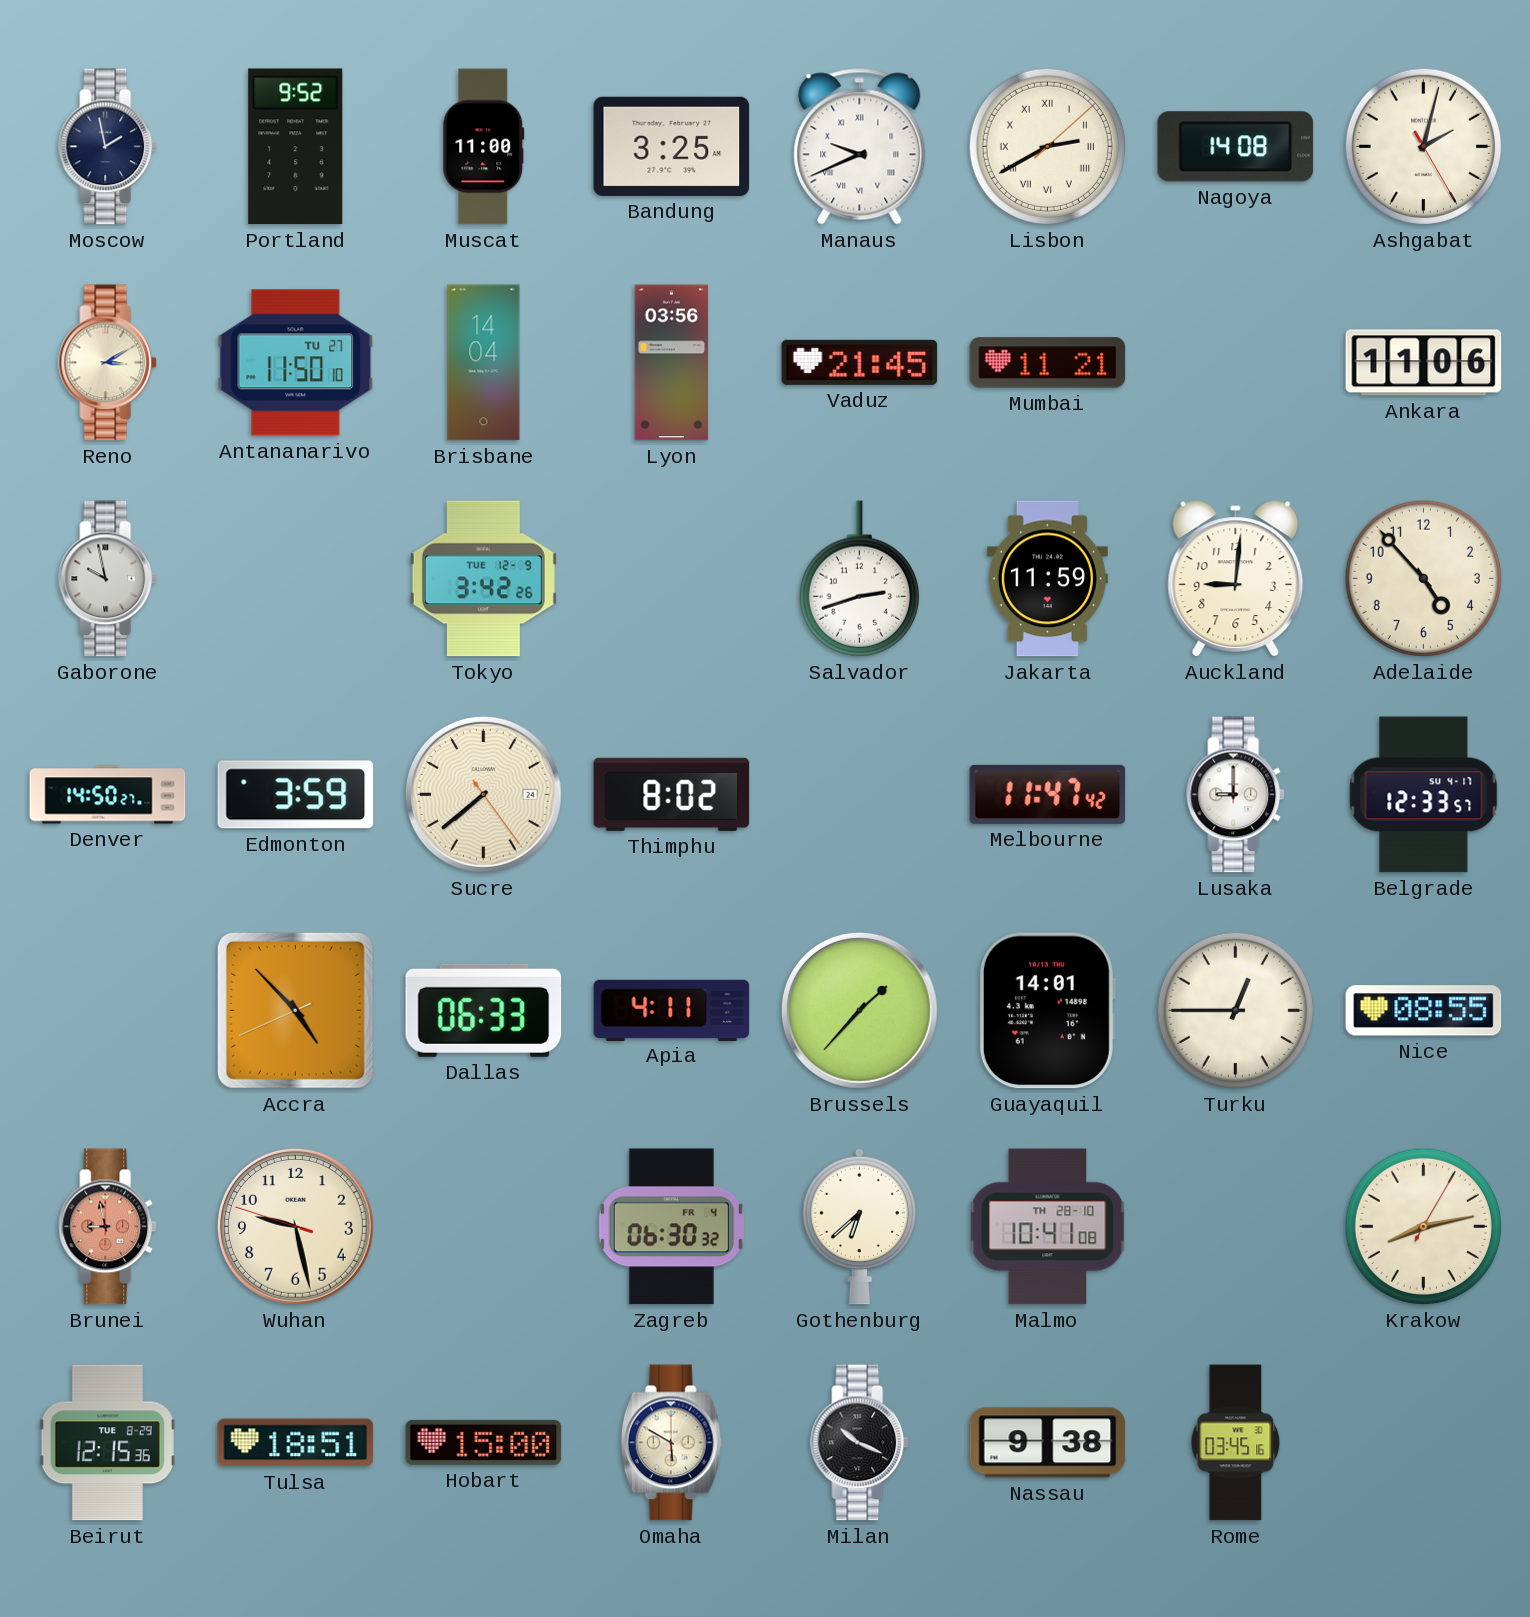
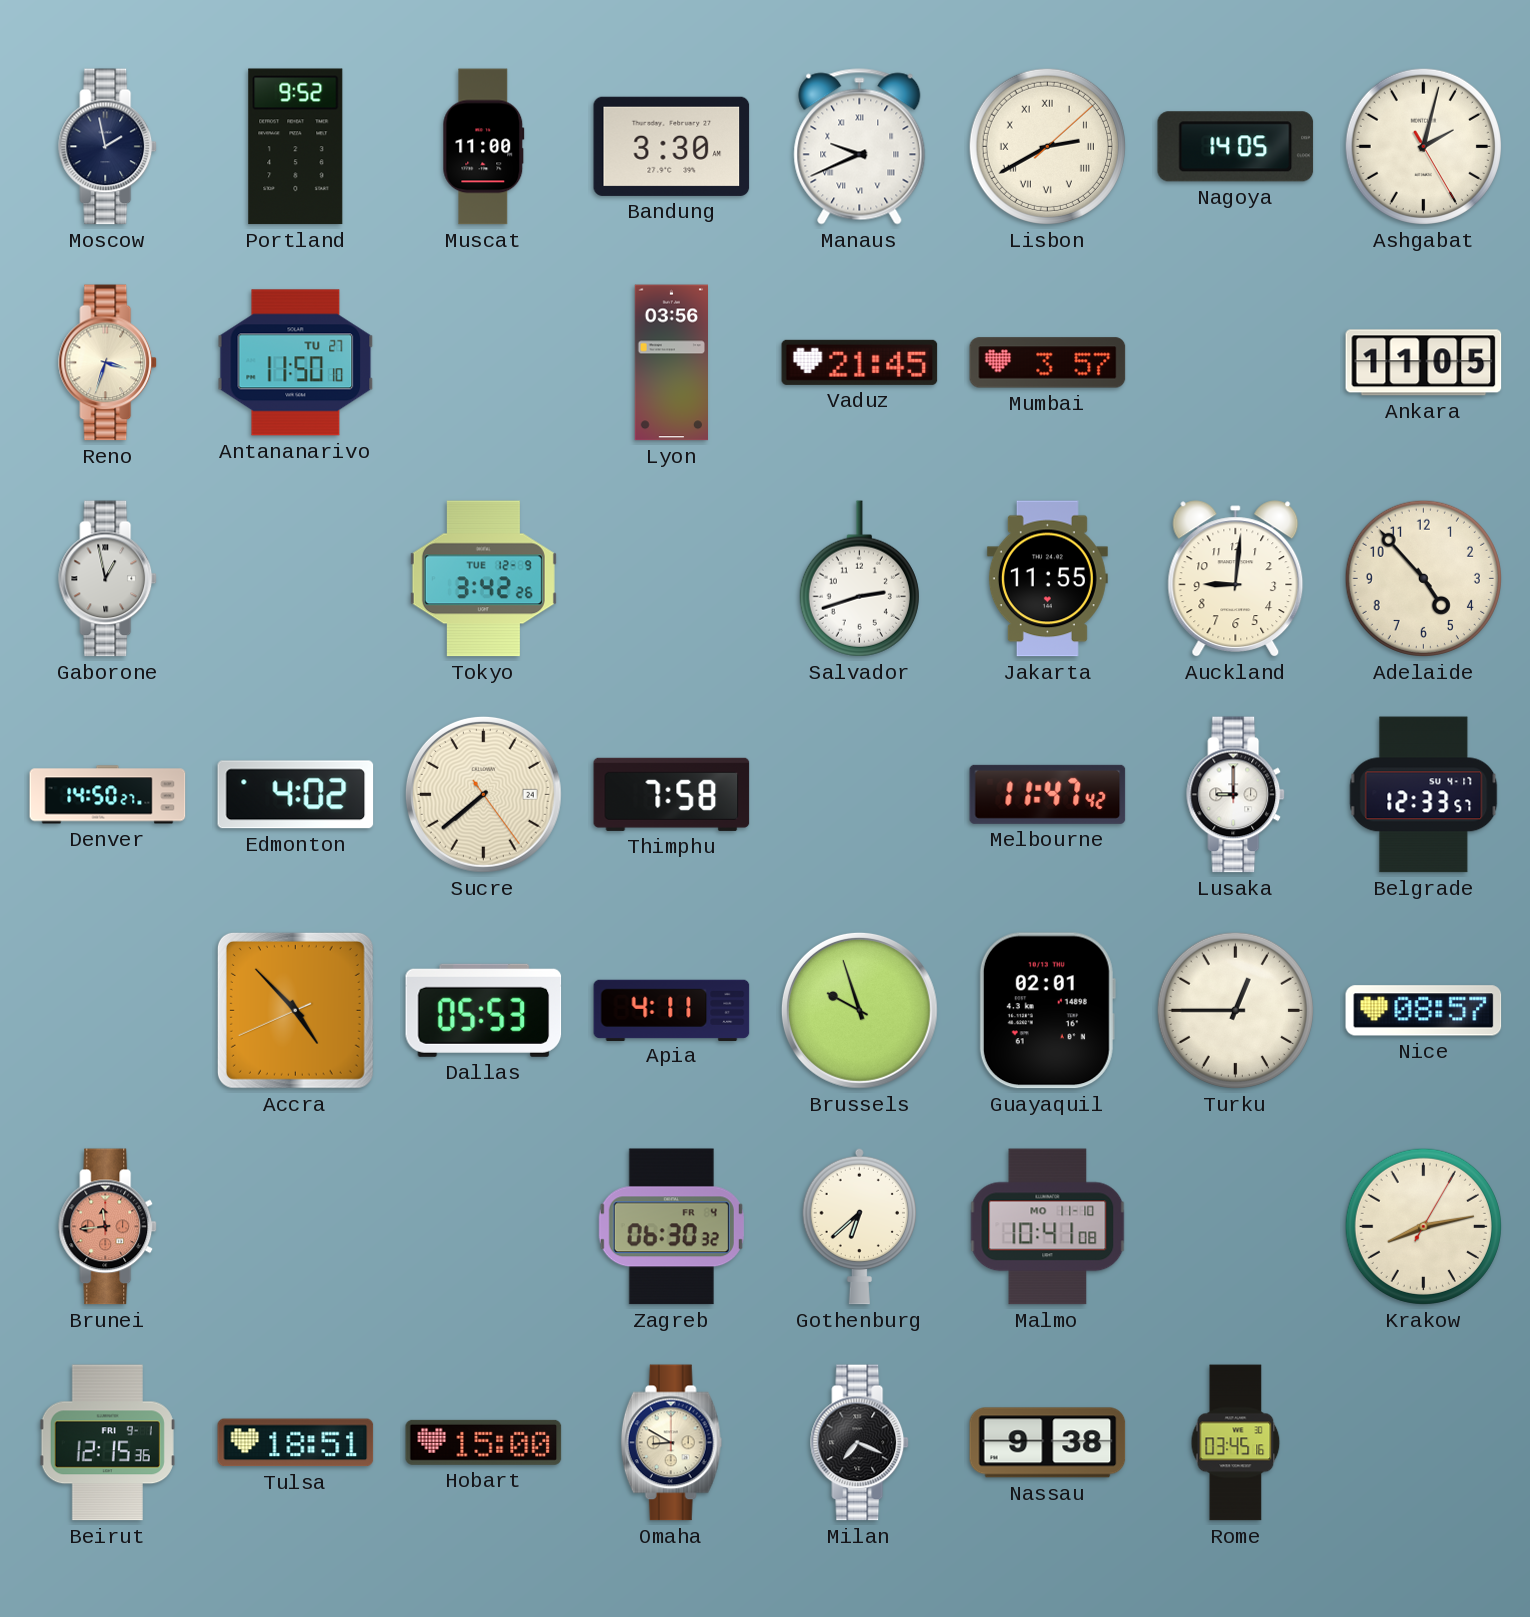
Bandung: 3:25 -> 3:30 (672, 146)
Nagoya: 14:08 -> 14:05 (1236, 147)
Reno: 3:10 -> 3:33 (108, 363)
Brisbane: 14:04 -> none (484, 363)
Mumbai: 11:21 -> 3:57 (1048, 363)
Ankara: 11:06 -> 11:05 (1424, 363)
Gaborone: 9:58 -> 12:58 (108, 579)
Jakarta: 11:59 -> 11:55 (1047, 579)
Edmonton: 3:59 -> 4:02 (296, 795)
Thimphu: 8:02 -> 7:58 (672, 794)
Dallas: 06:33 -> 05:53 (484, 1010)
Brussels: 1:37 -> 9:57 (859, 1010)
Guayaquil: 14:01 -> 02:01 (1047, 1011)
Nice: 08:55 -> 08:57 (1424, 1011)
Brunei: 8:58 -> 11:44 (108, 1227)
Wuhan: 9:27 -> none (295, 1226)
Malmo date: TH 28-10 -> MO 11-10 (1048, 1227)
Beirut date: TUE 8-29 -> FRI 9-1 (107, 1443)
Omaha: 5:50 -> 8:50 (672, 1443)
Milan: 10:19 -> 7:19 (860, 1443)
